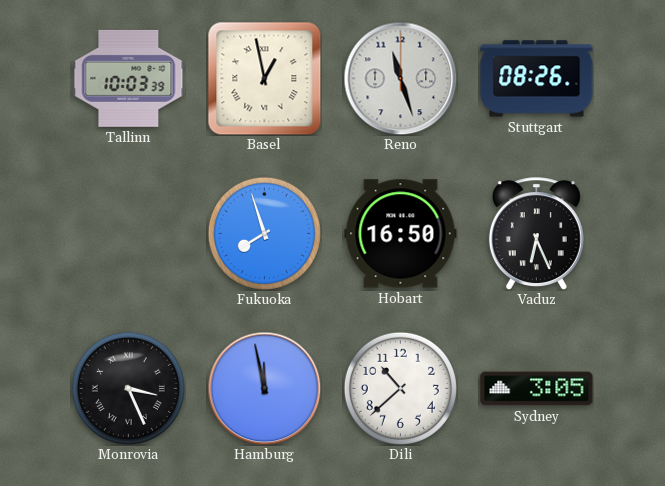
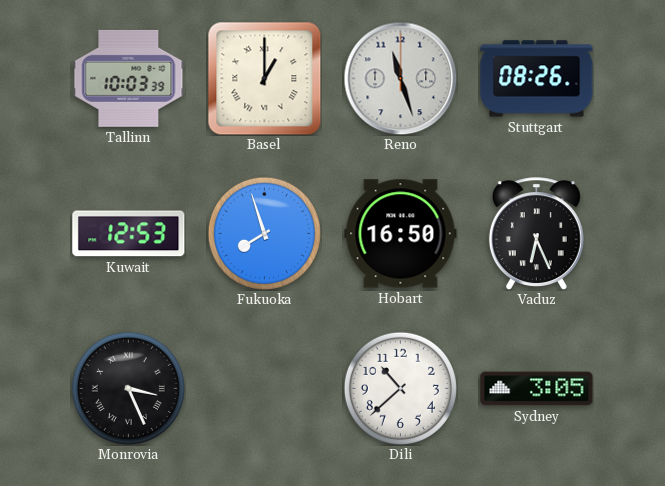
Basel: 12:58 -> 1:00 (264, 78)
Kuwait: none -> 12:53 (129, 234)
Hamburg: 11:58 -> none (264, 388)
